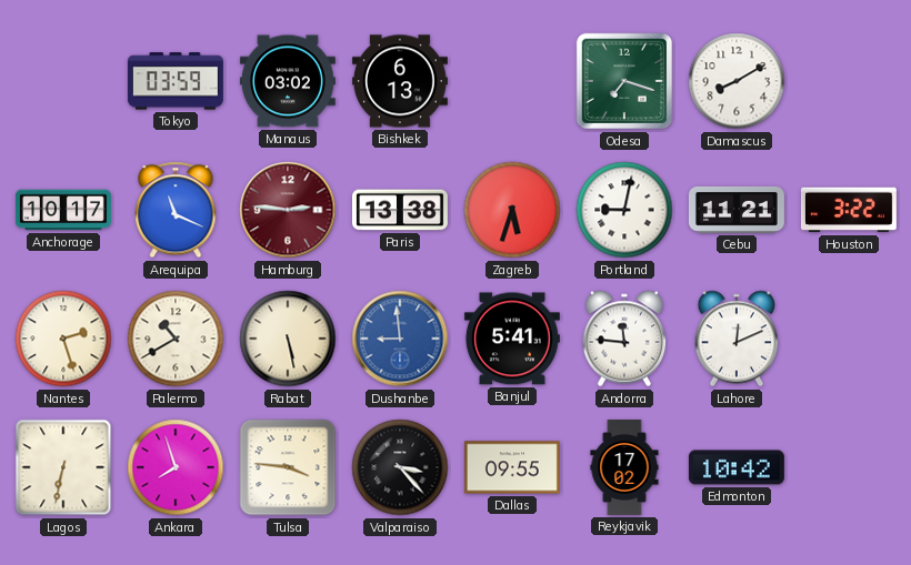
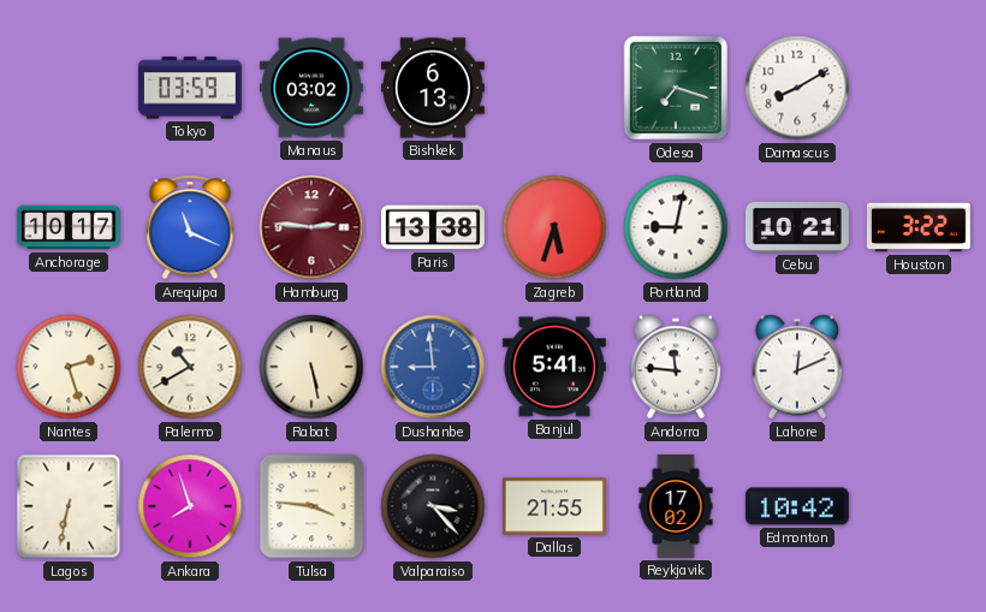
Cebu: 11:21 -> 10:21 (797, 227)
Dallas: 09:55 -> 21:55 (554, 506)
